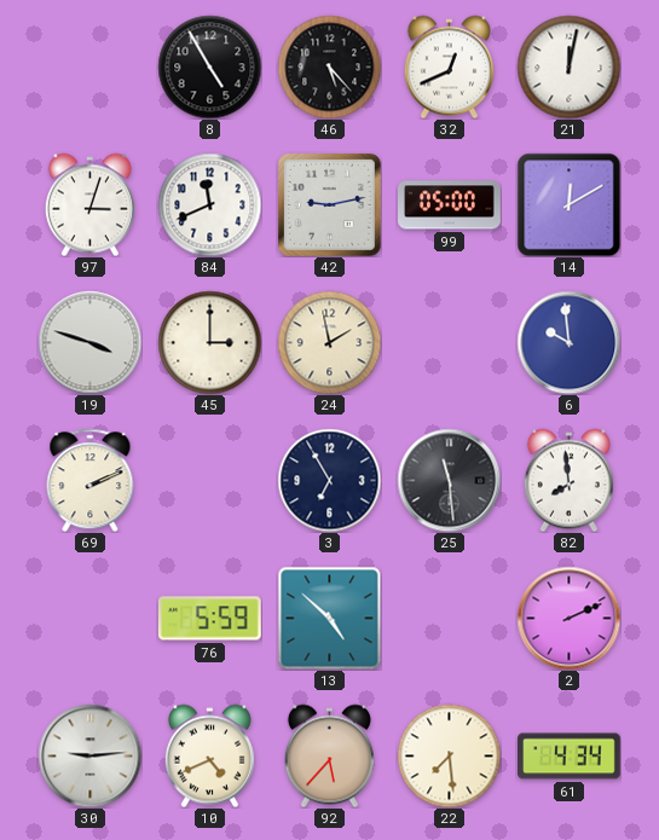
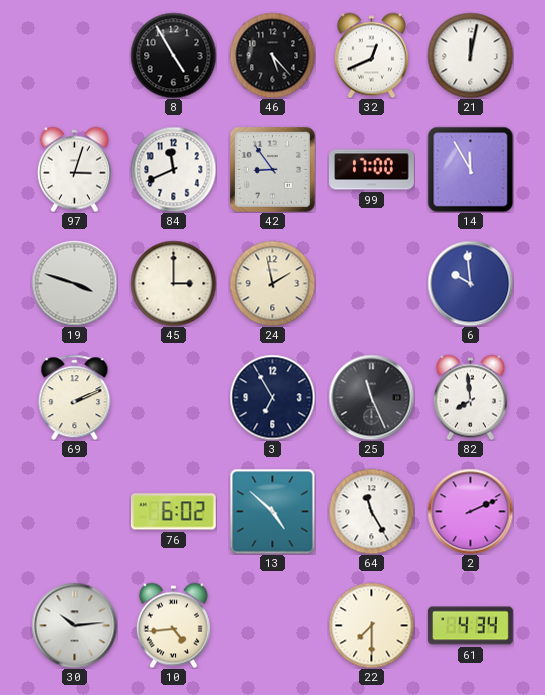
42: 9:13 -> 8:54 (272, 169)
99: 05:00 -> 17:00 (372, 170)
14: 12:10 -> 11:55 (470, 169)
25: 11:29 -> 11:26 (371, 397)
76: 5:59 -> 6:02 (173, 512)
64: none -> 11:25 (371, 511)
30: 9:14 -> 10:14 (74, 625)
10: 4:41 -> 4:44 (173, 625)
92: 5:37 -> none (329, 755)
22: 7:29 -> 7:30 (371, 625)
